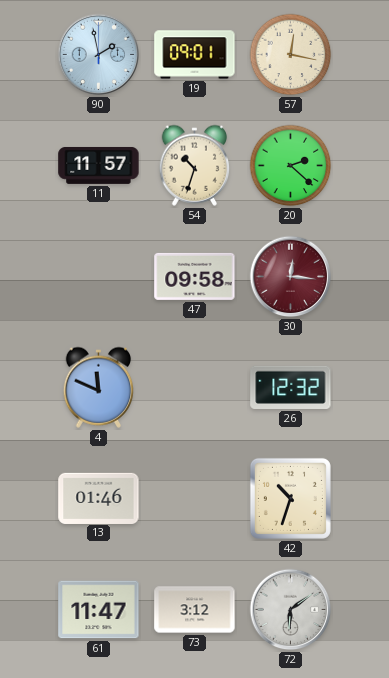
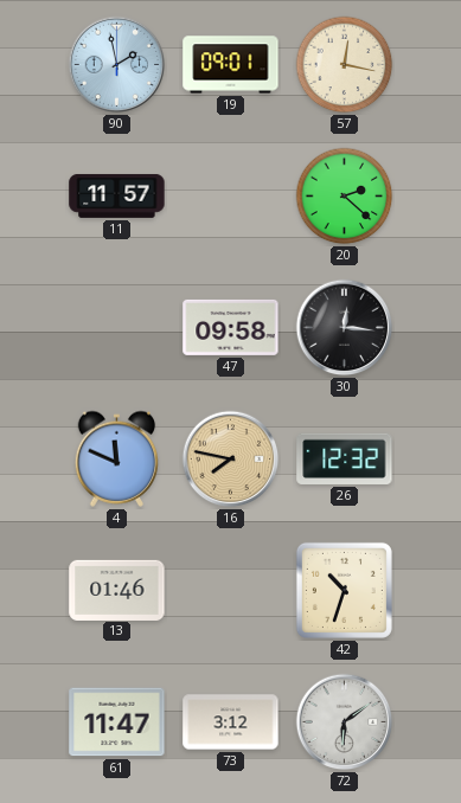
54: 10:33 -> none (195, 165)
30 dial: burgundy -> black (345, 328)
16: none -> 7:47 (231, 460)
